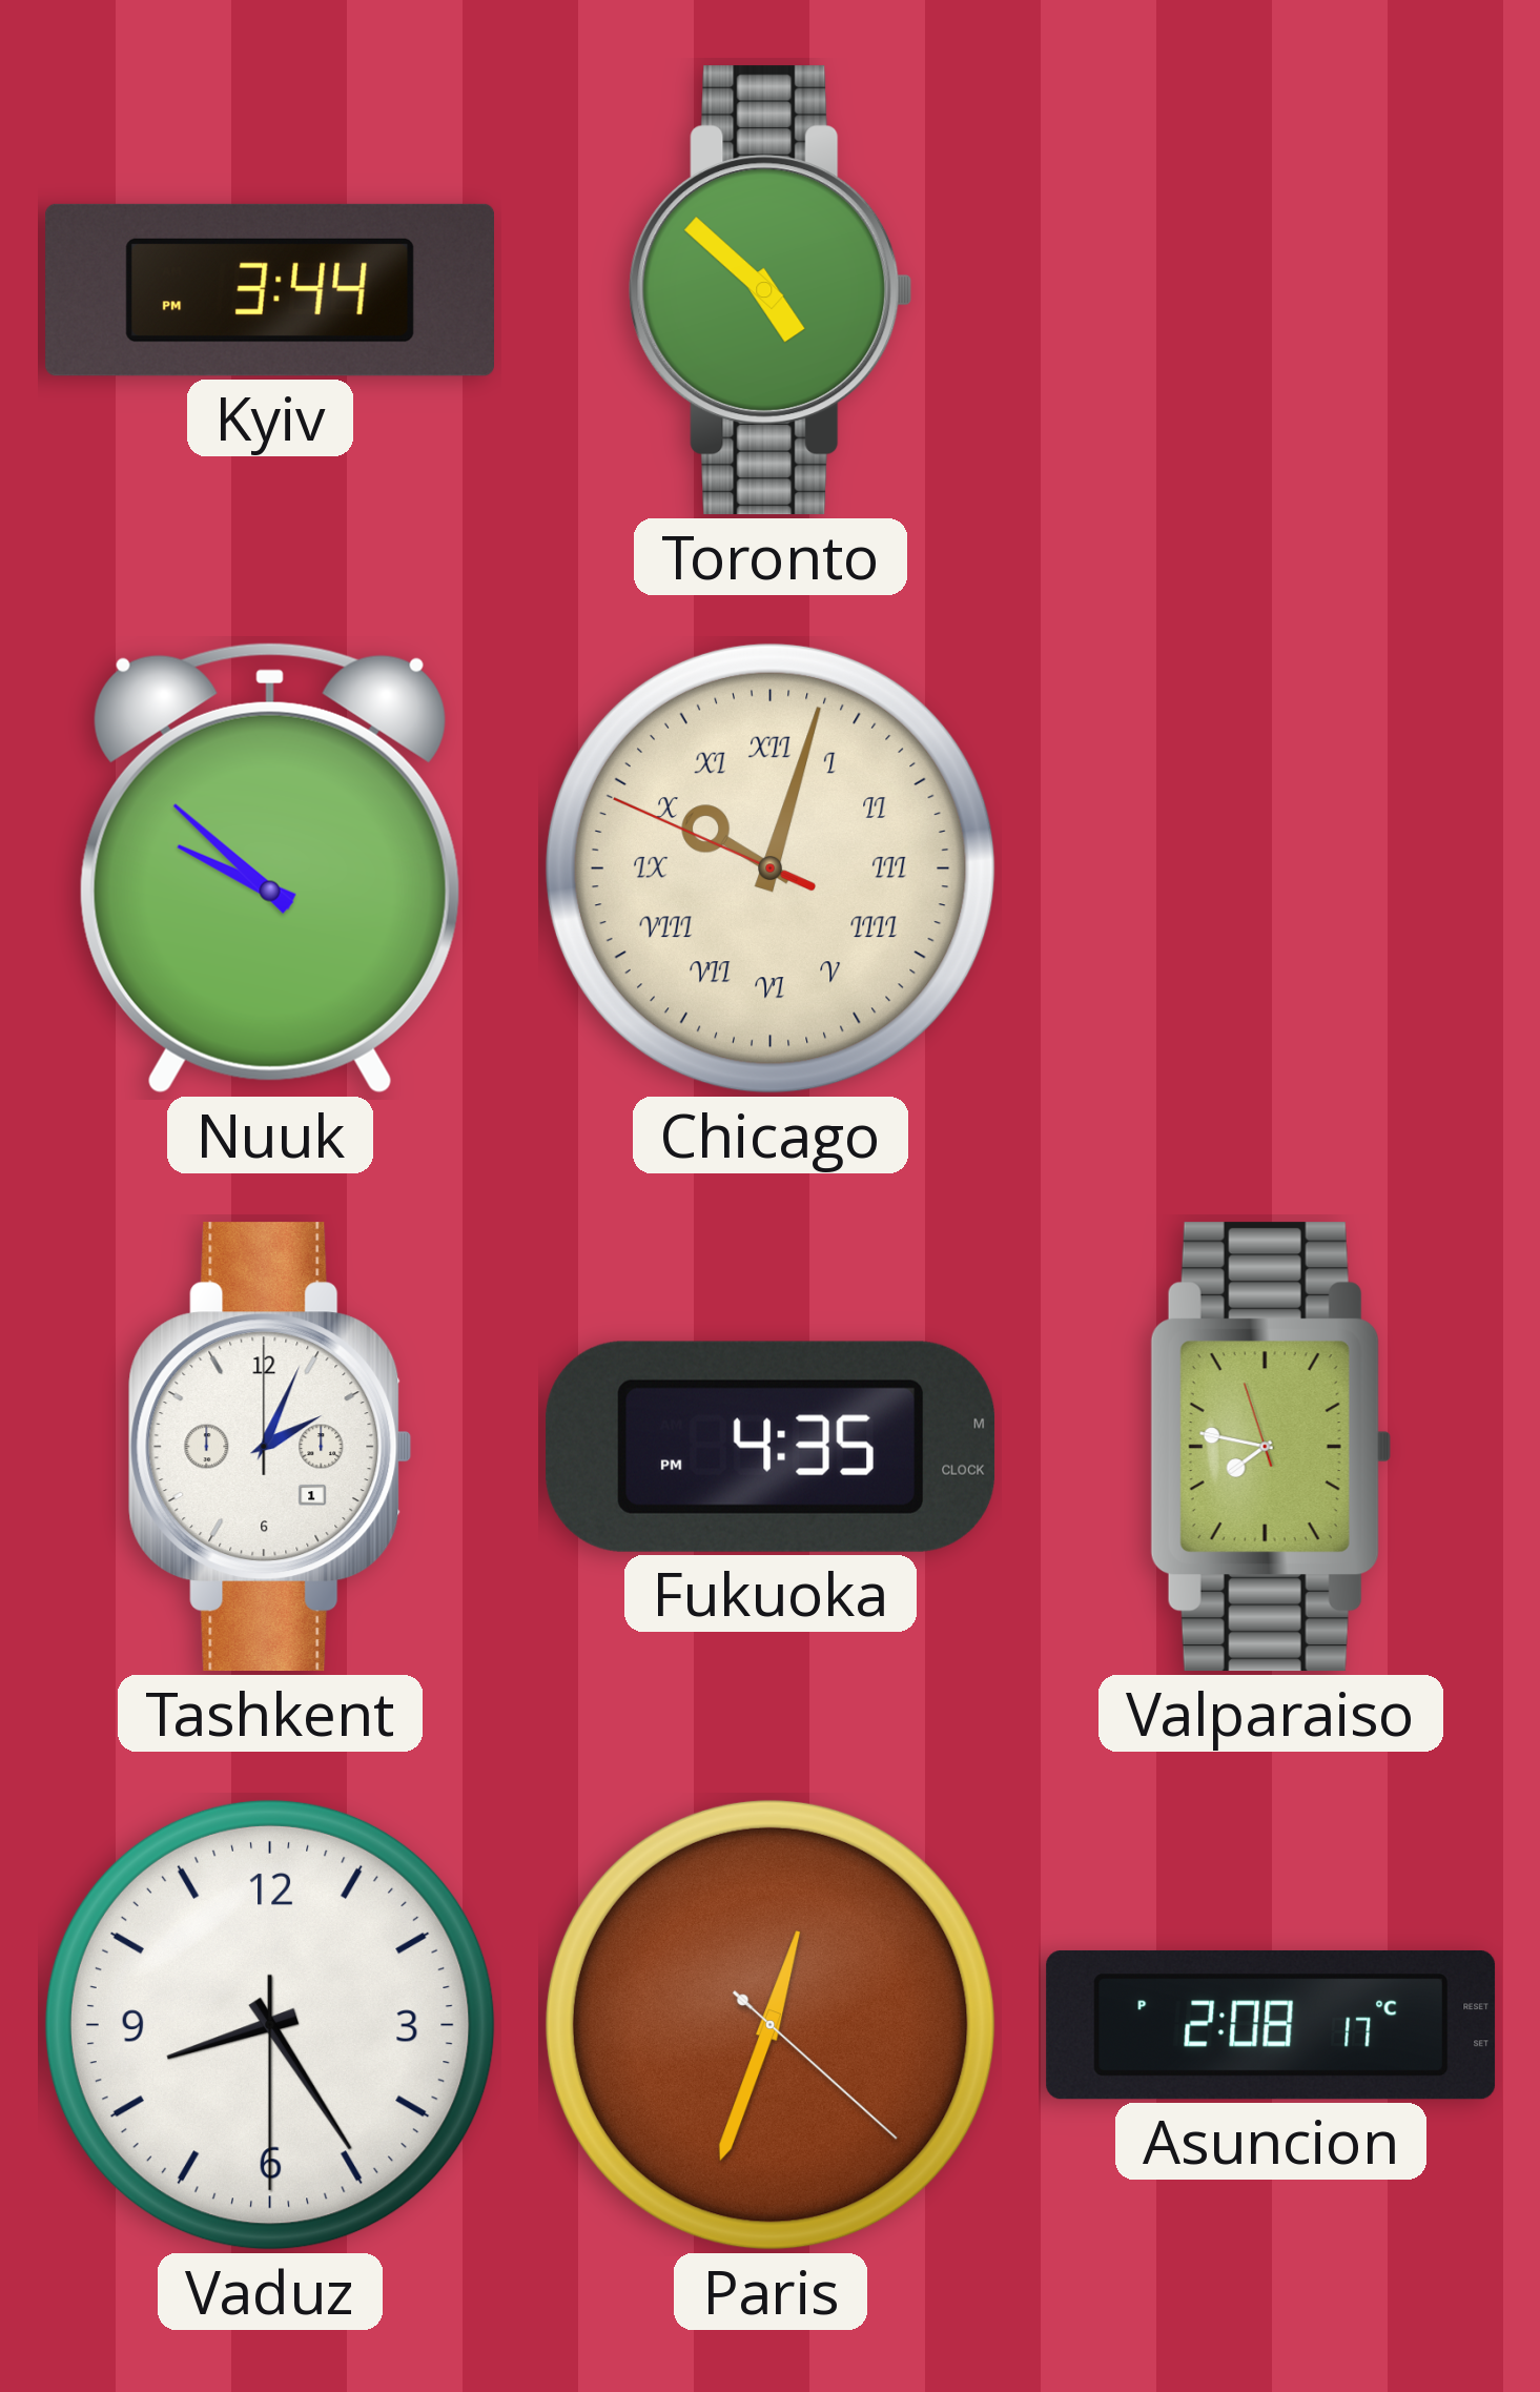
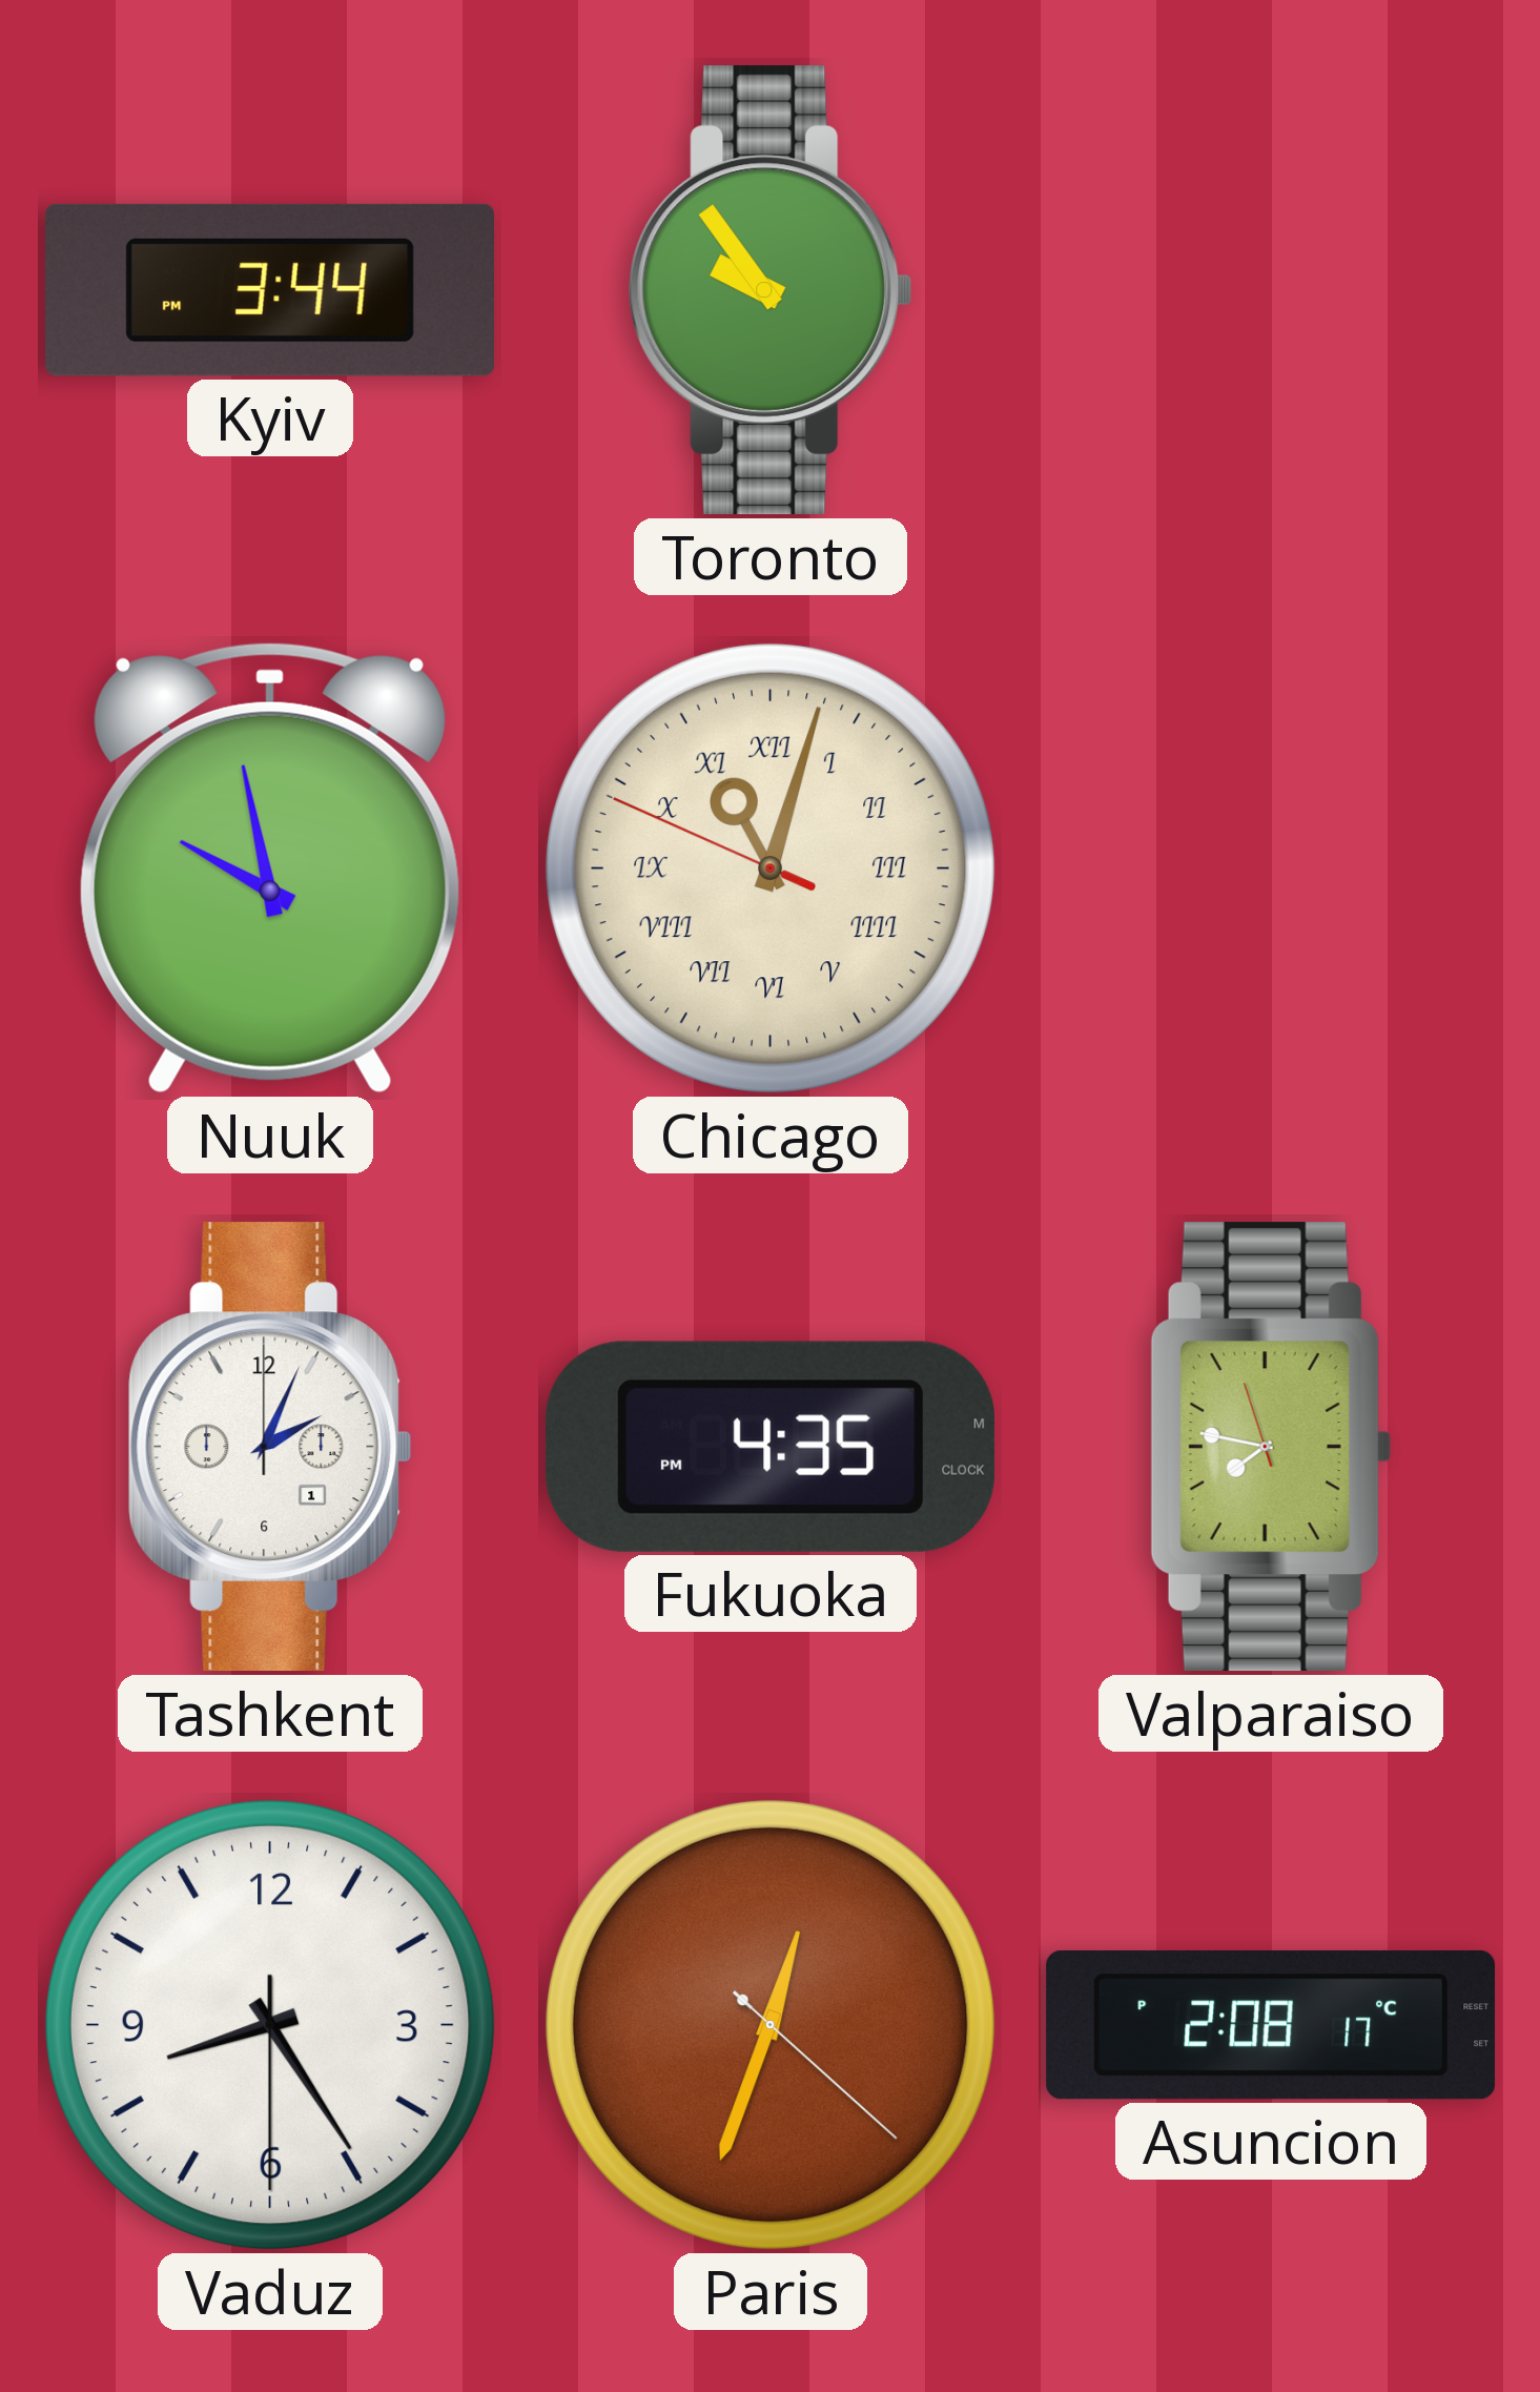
Toronto: 4:52 -> 9:54 (771, 290)
Nuuk: 9:52 -> 9:58 (270, 868)
Chicago: 10:02 -> 11:02 (771, 868)
